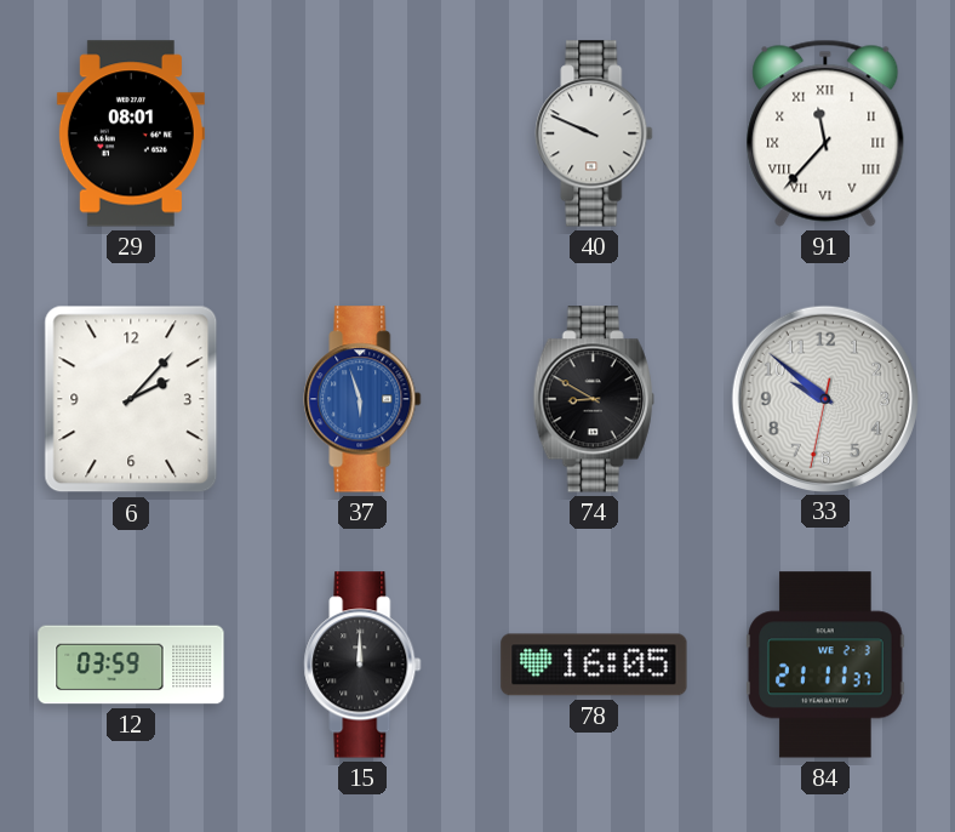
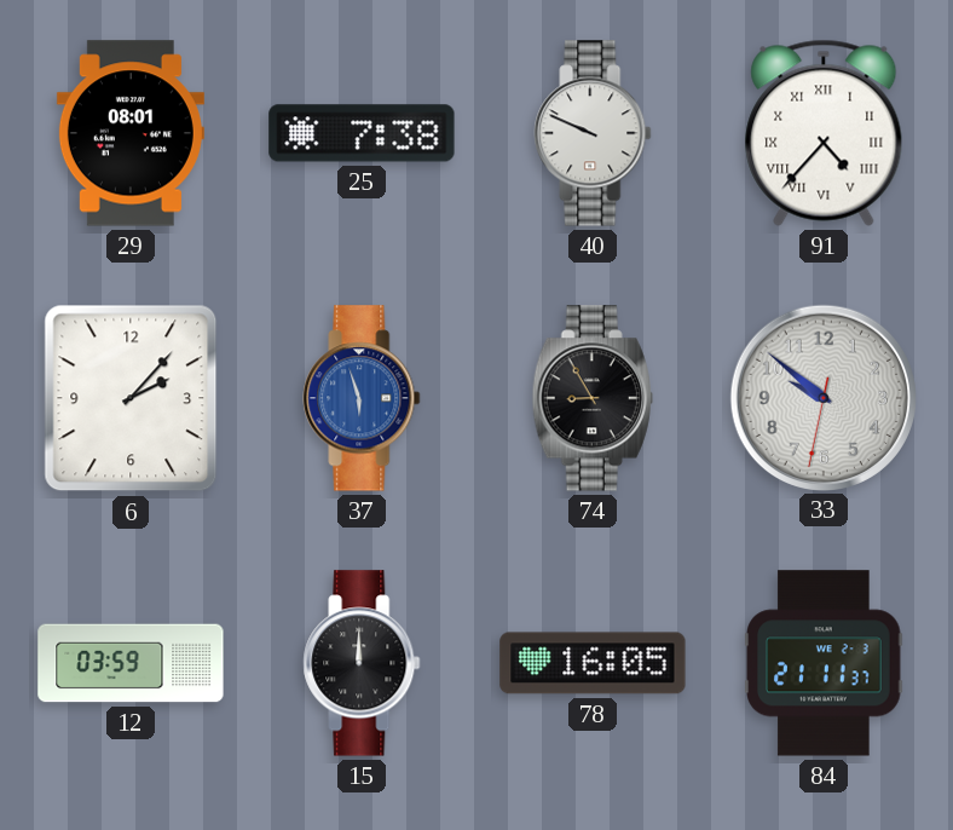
25: none -> 7:38 (362, 133)
91: 11:37 -> 4:37 (824, 133)
74: 8:50 -> 8:55 (593, 398)
